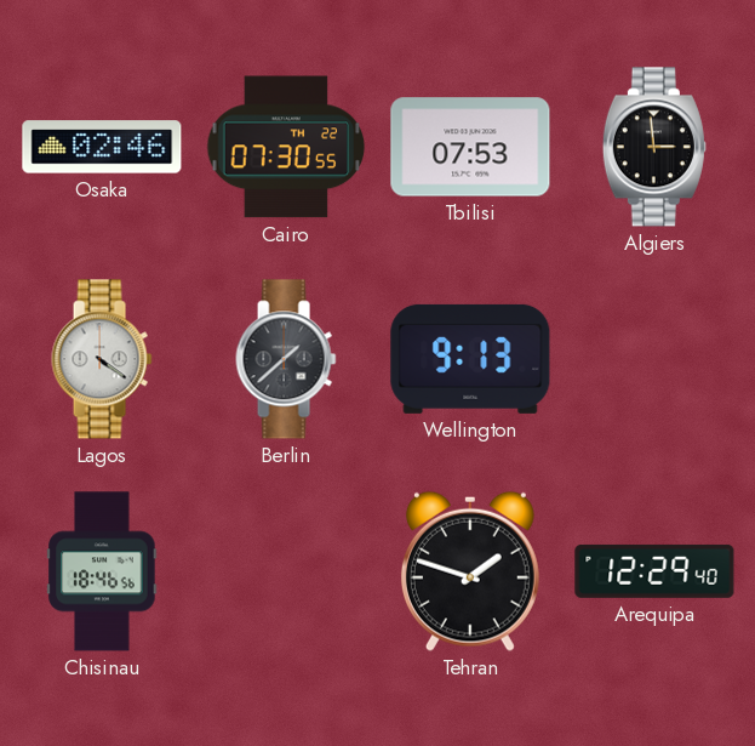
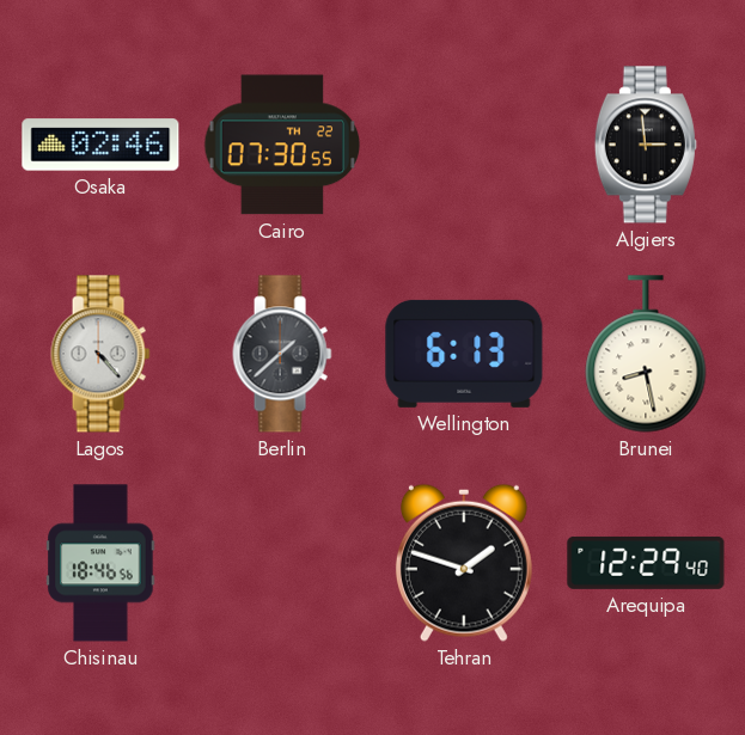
Tbilisi: 07:53 -> none (470, 147)
Lagos: 4:21 -> 4:23 (100, 354)
Wellington: 9:13 -> 6:13 (464, 354)
Brunei: none -> 8:28 (646, 354)
